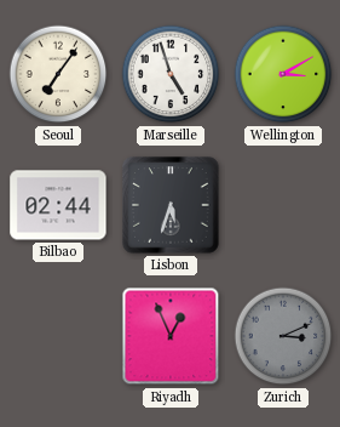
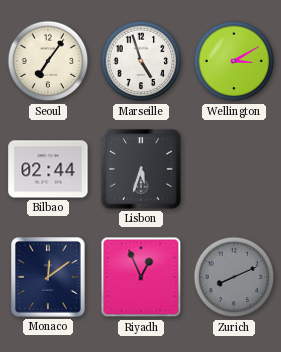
Monaco: none -> 12:09 (48, 277)
Zurich: 3:11 -> 8:11 (234, 277)
